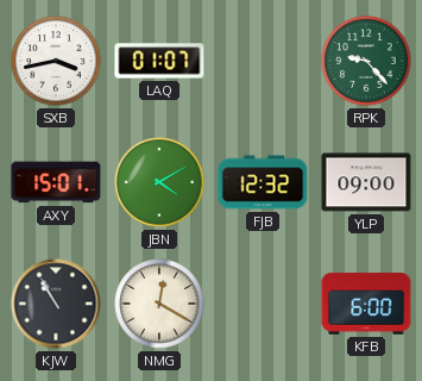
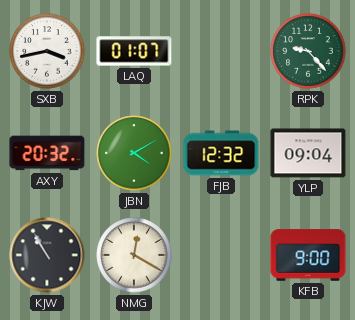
AXY: 15:01 -> 20:32 (47, 153)
YLP: 09:00 -> 09:04 (308, 153)
KFB: 6:00 -> 9:00 (308, 255)
